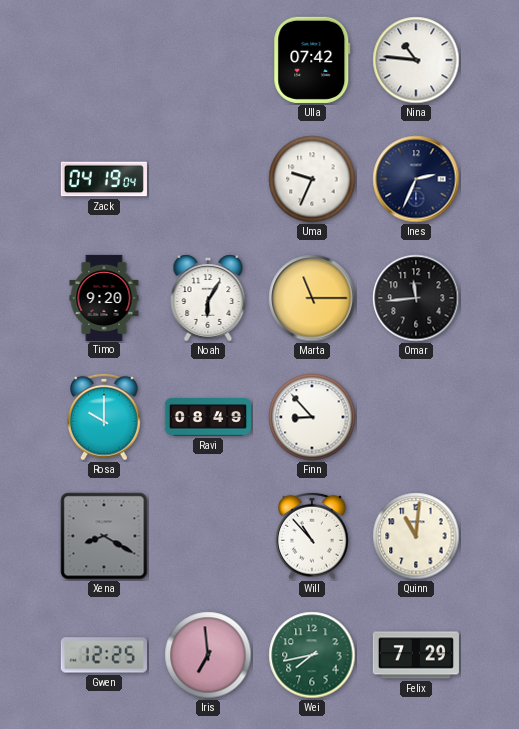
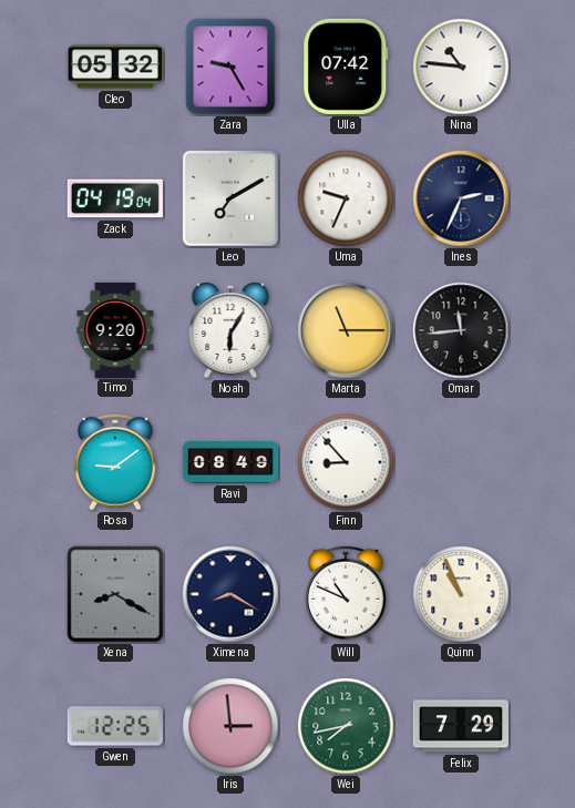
Cleo: none -> 05:32 (115, 67)
Zara: none -> 9:25 (230, 67)
Leo: none -> 7:10 (230, 198)
Rosa: 10:00 -> 9:09 (116, 462)
Ximena: none -> 8:20 (230, 594)
Will: 10:53 -> 10:49 (347, 594)
Quinn: 11:01 -> 10:56 (461, 594)
Iris: 6:59 -> 2:59 (230, 726)
